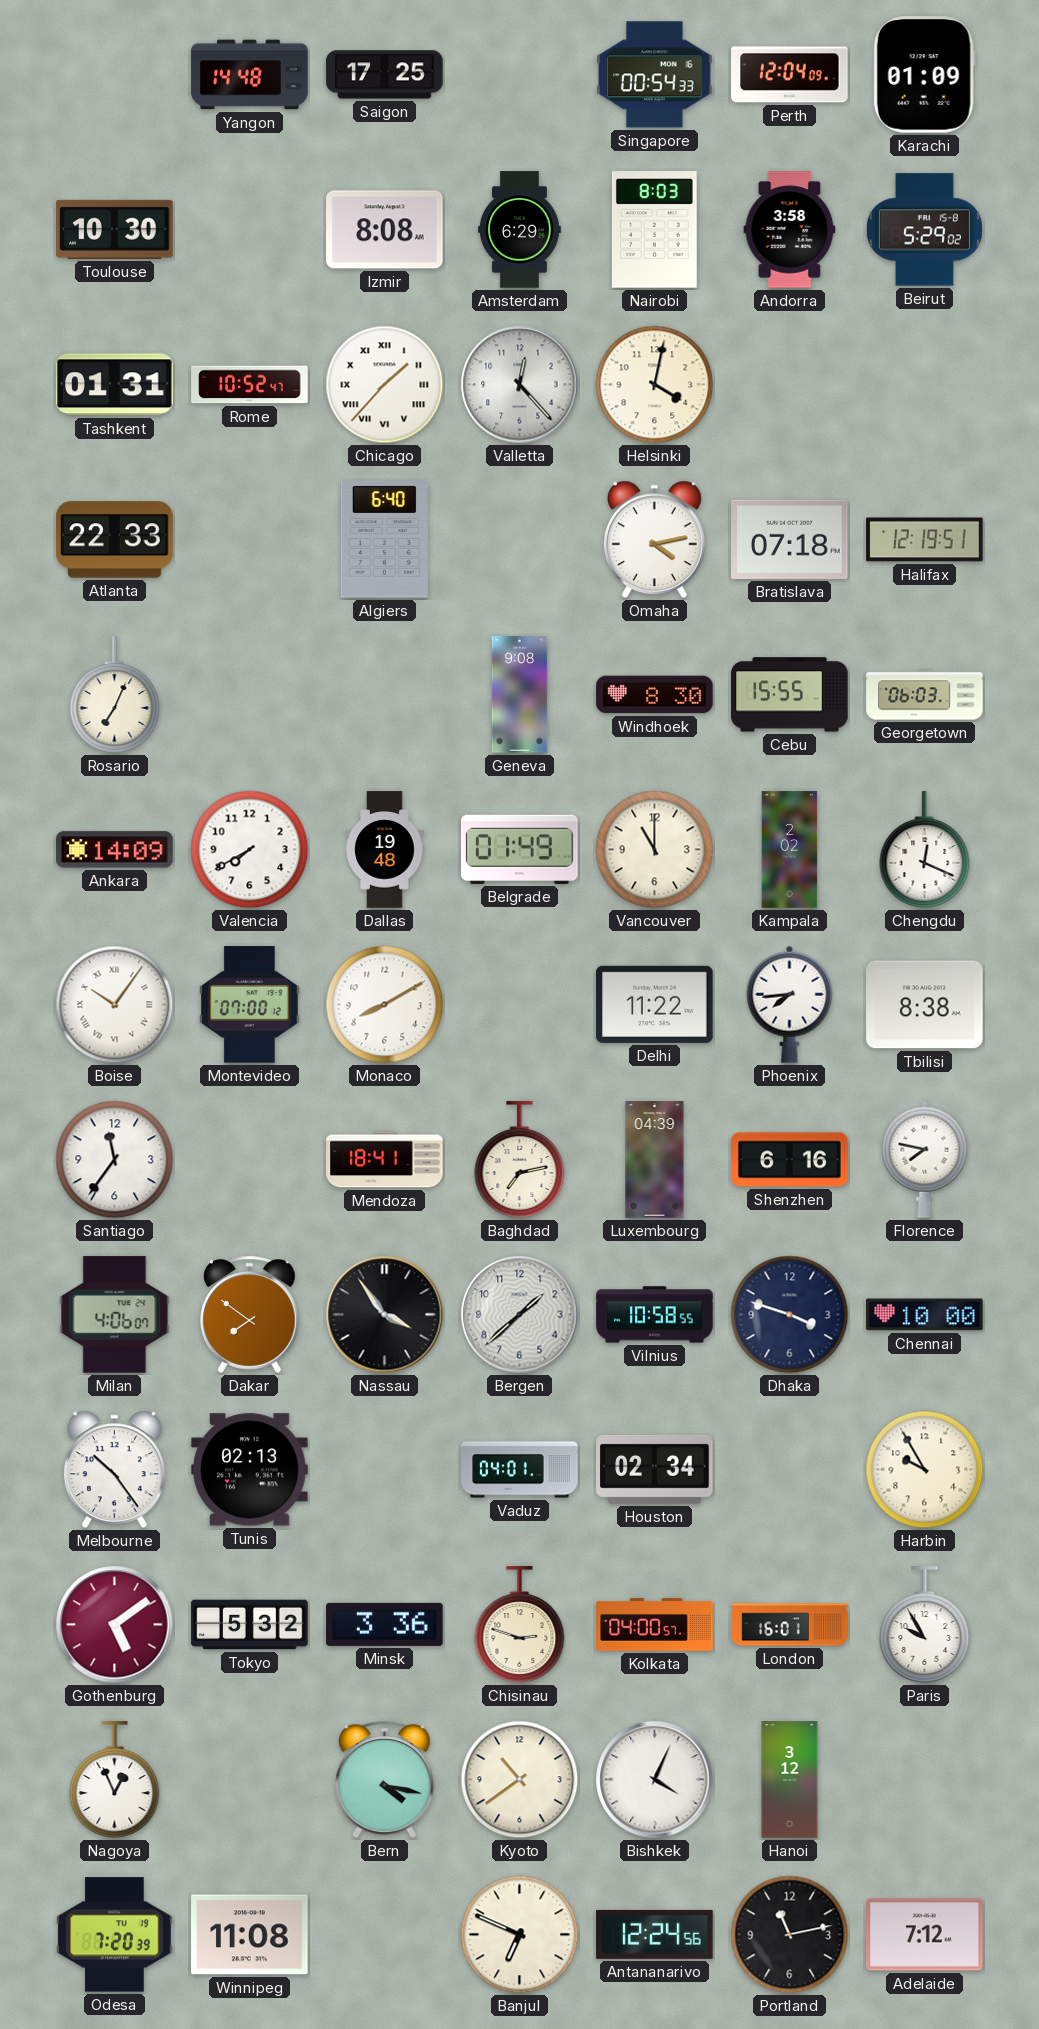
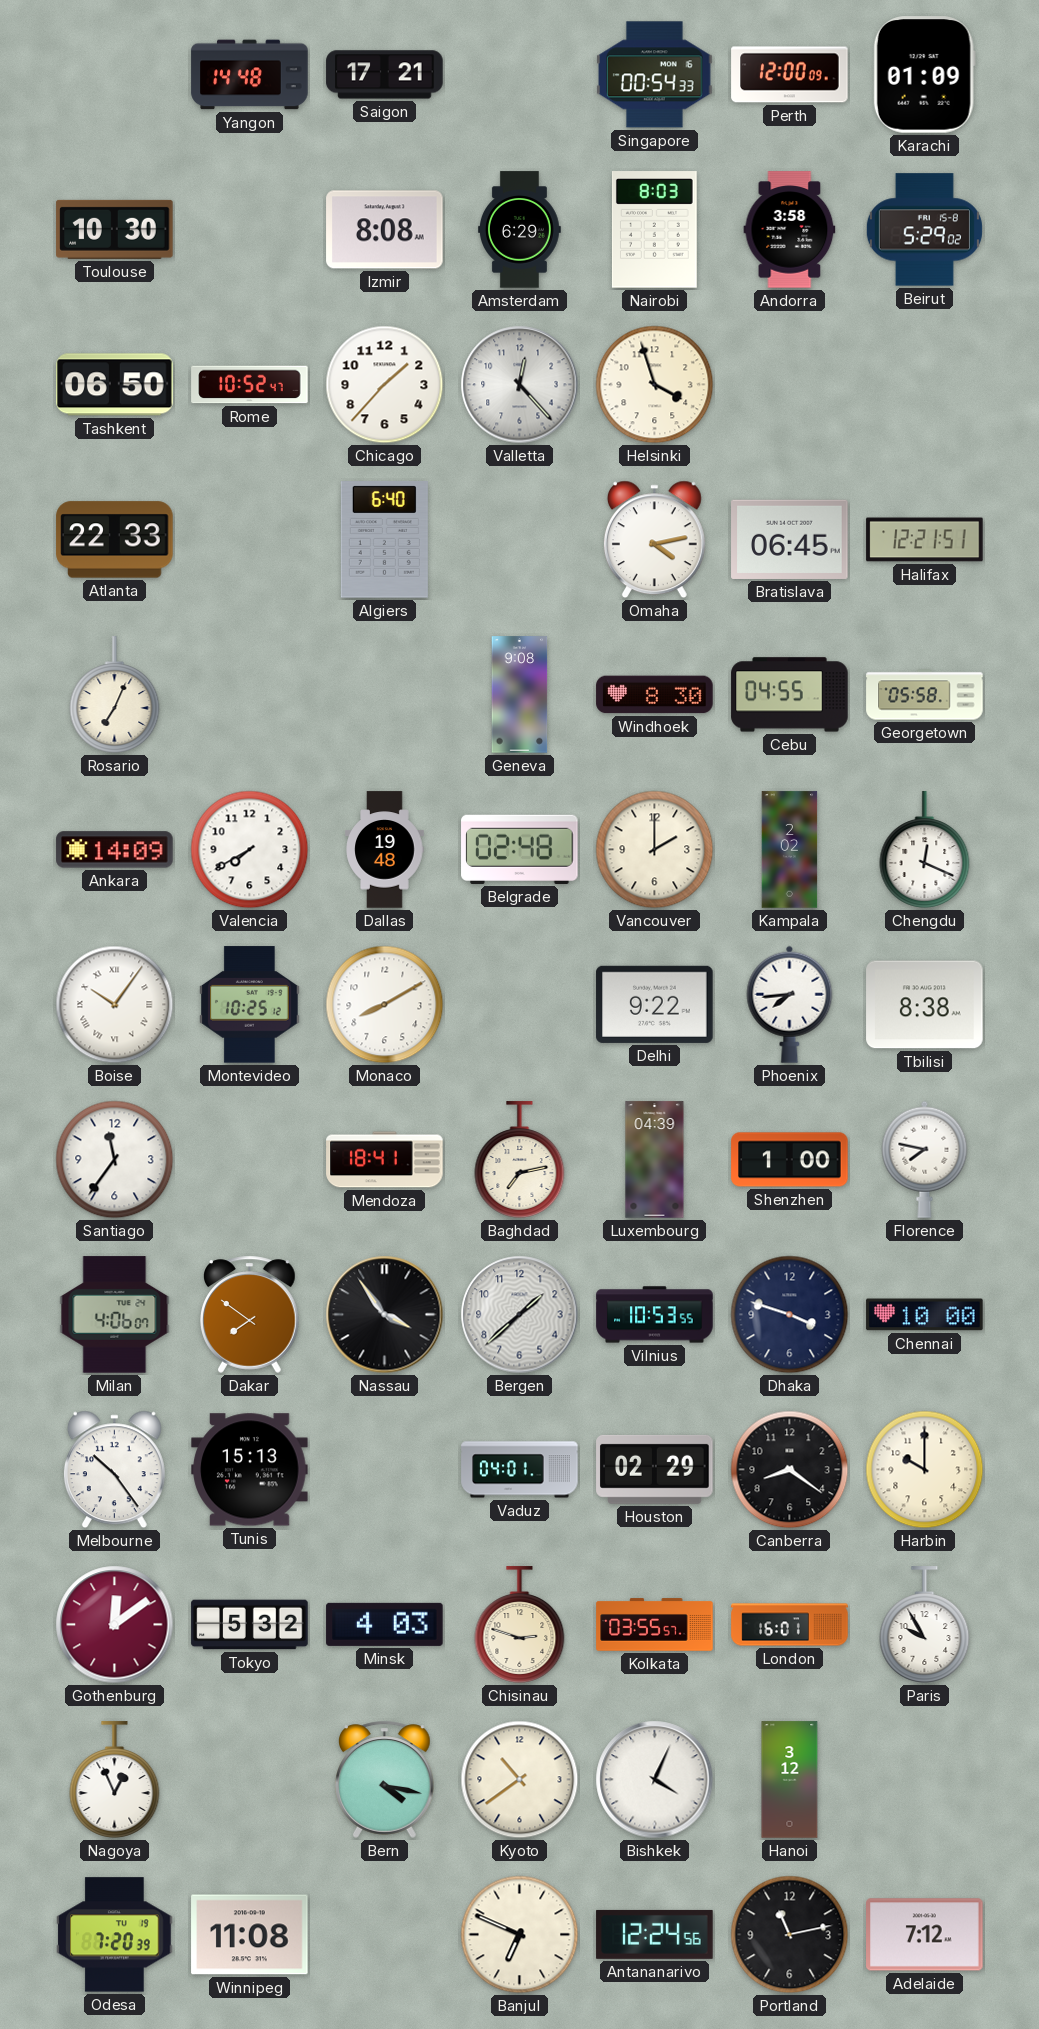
Saigon: 17:25 -> 17:21 (385, 75)
Perth: 12:04 -> 12:00 (790, 75)
Tashkent: 01:31 -> 06:50 (115, 385)
Chicago numerals: Roman -> Arabic (385, 385)
Helsinki: 4:02 -> 3:57 (655, 385)
Bratislava: 07:18 -> 06:45 (790, 539)
Halifax: 12:19 -> 12:21 (925, 540)
Cebu: 15:55 -> 04:55 (790, 695)
Georgetown: 06:03 -> 05:58 (925, 695)
Belgrade: 01:49 -> 02:48 (520, 849)
Vancouver: 11:00 -> 2:00 (655, 850)
Montevideo: 07:00 -> 10:25 (250, 1005)
Delhi: 11:22 -> 9:22 (655, 1004)
Shenzhen: 6:16 -> 1:00 (790, 1160)
Vilnius: 10:58 -> 10:53 (655, 1315)
Tunis: 02:13 -> 15:13 (250, 1470)
Houston: 02:34 -> 02:29 (655, 1469)
Canberra: none -> 8:21 (790, 1470)
Harbin: 9:55 -> 10:00 (925, 1470)
Gothenburg: 5:09 -> 12:09 (115, 1625)
Minsk: 3:36 -> 4:03 (385, 1624)
Kolkata: 04:00 -> 03:55 (655, 1625)
